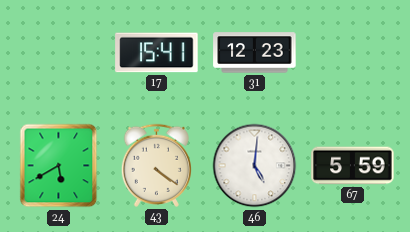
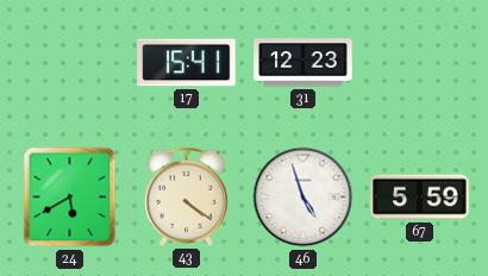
46: 5:01 -> 4:57 (304, 197)
